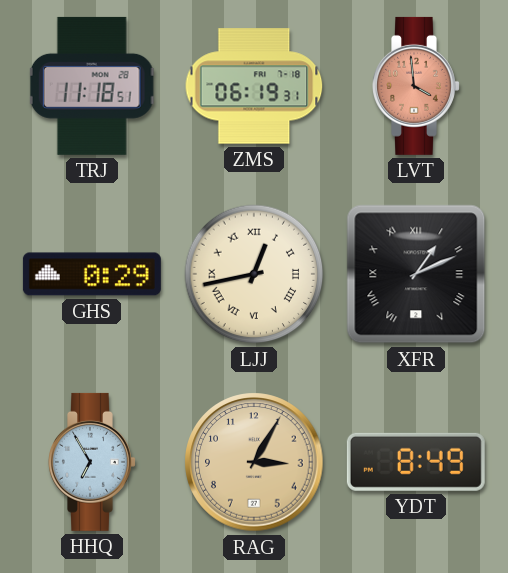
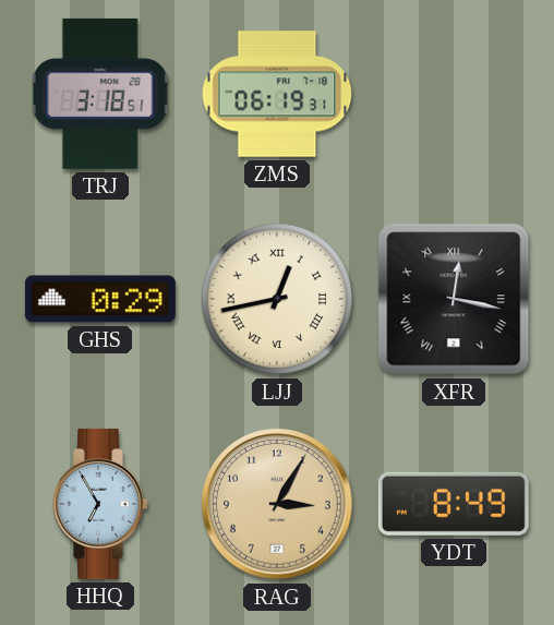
TRJ: 11:18 -> 3:18 (100, 94)
LVT: 3:59 -> none (417, 86)
XFR: 1:11 -> 12:17 (454, 299)
